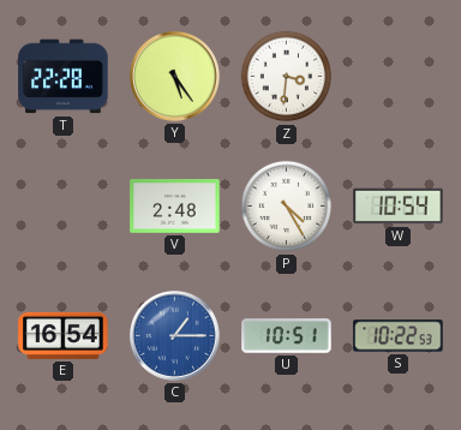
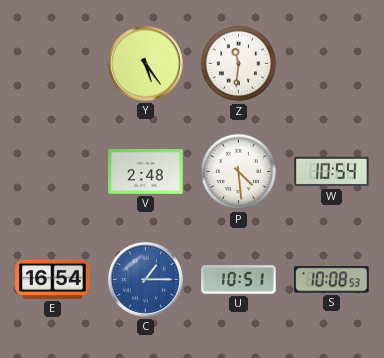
T: 22:28 -> none (64, 77)
Z: 3:31 -> 11:31 (239, 64)
P: 4:25 -> 4:29 (239, 172)
S: 10:22 -> 10:08 (332, 280)
